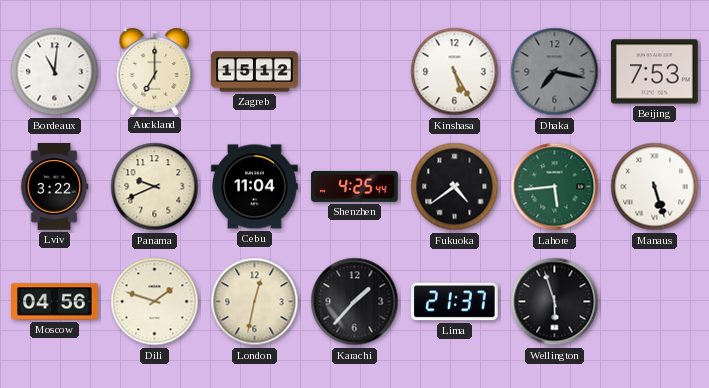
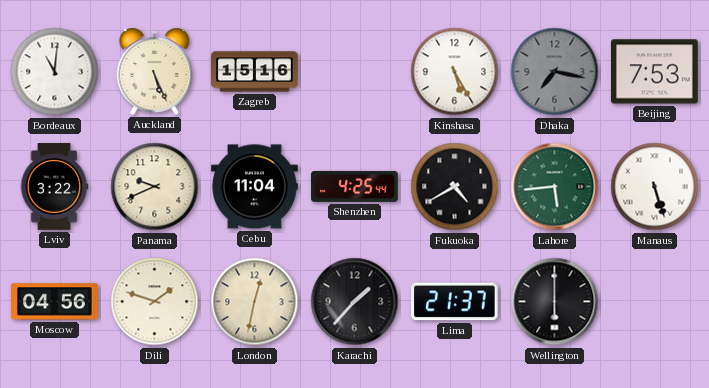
Auckland: 7:00 -> 5:26 (155, 71)
Zagreb: 15:12 -> 15:16 (255, 72)
Fukuoka: 4:39 -> 4:40 (455, 187)
Wellington: 5:57 -> 6:00 (555, 302)
